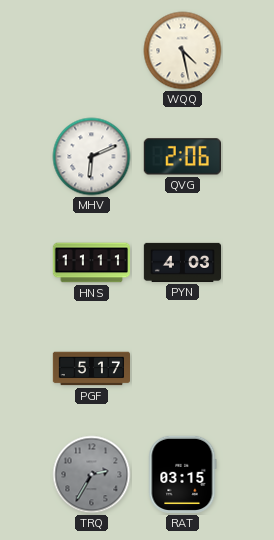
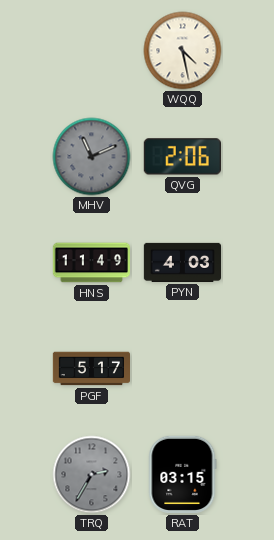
MHV: 6:11 -> 11:11 (92, 157)
MHV dial: white -> grey (92, 157)
HNS: 11:11 -> 11:49 (91, 263)
